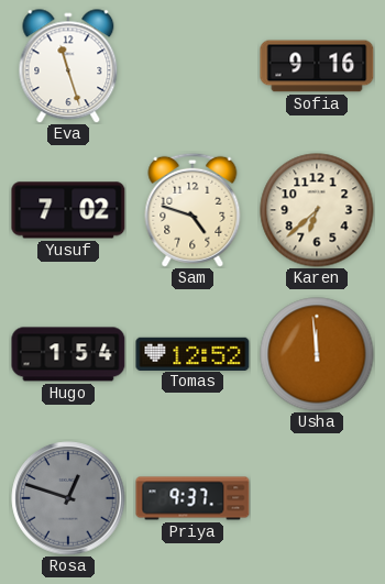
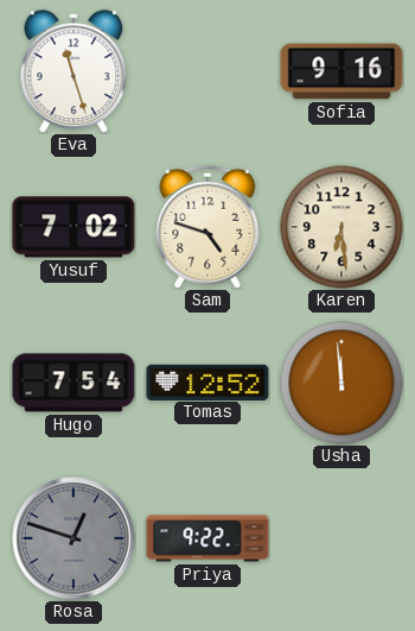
Karen: 6:38 -> 6:29 (341, 227)
Hugo: 1:54 -> 7:54 (74, 383)
Priya: 9:37 -> 9:22 (207, 538)
